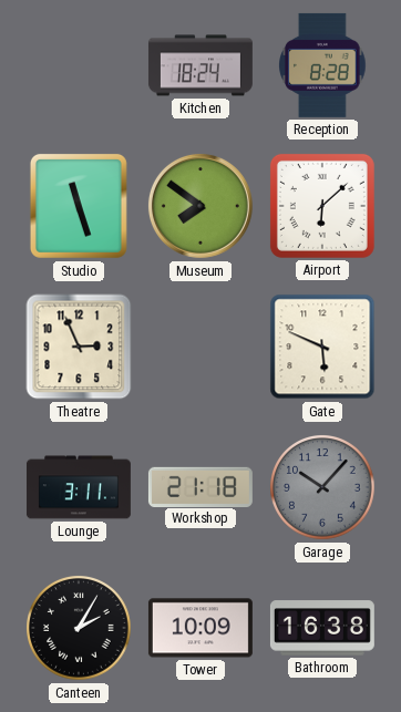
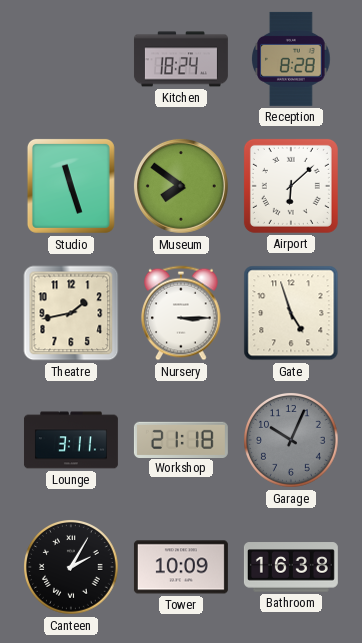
Theatre: 2:56 -> 1:43 (71, 313)
Nursery: none -> 3:15 (182, 313)
Gate: 5:49 -> 4:57 (291, 313)
Garage: 10:07 -> 10:04 (292, 441)
